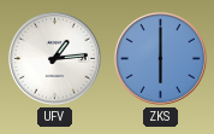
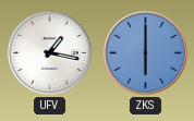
UFV: 1:14 -> 1:17 (50, 53)
